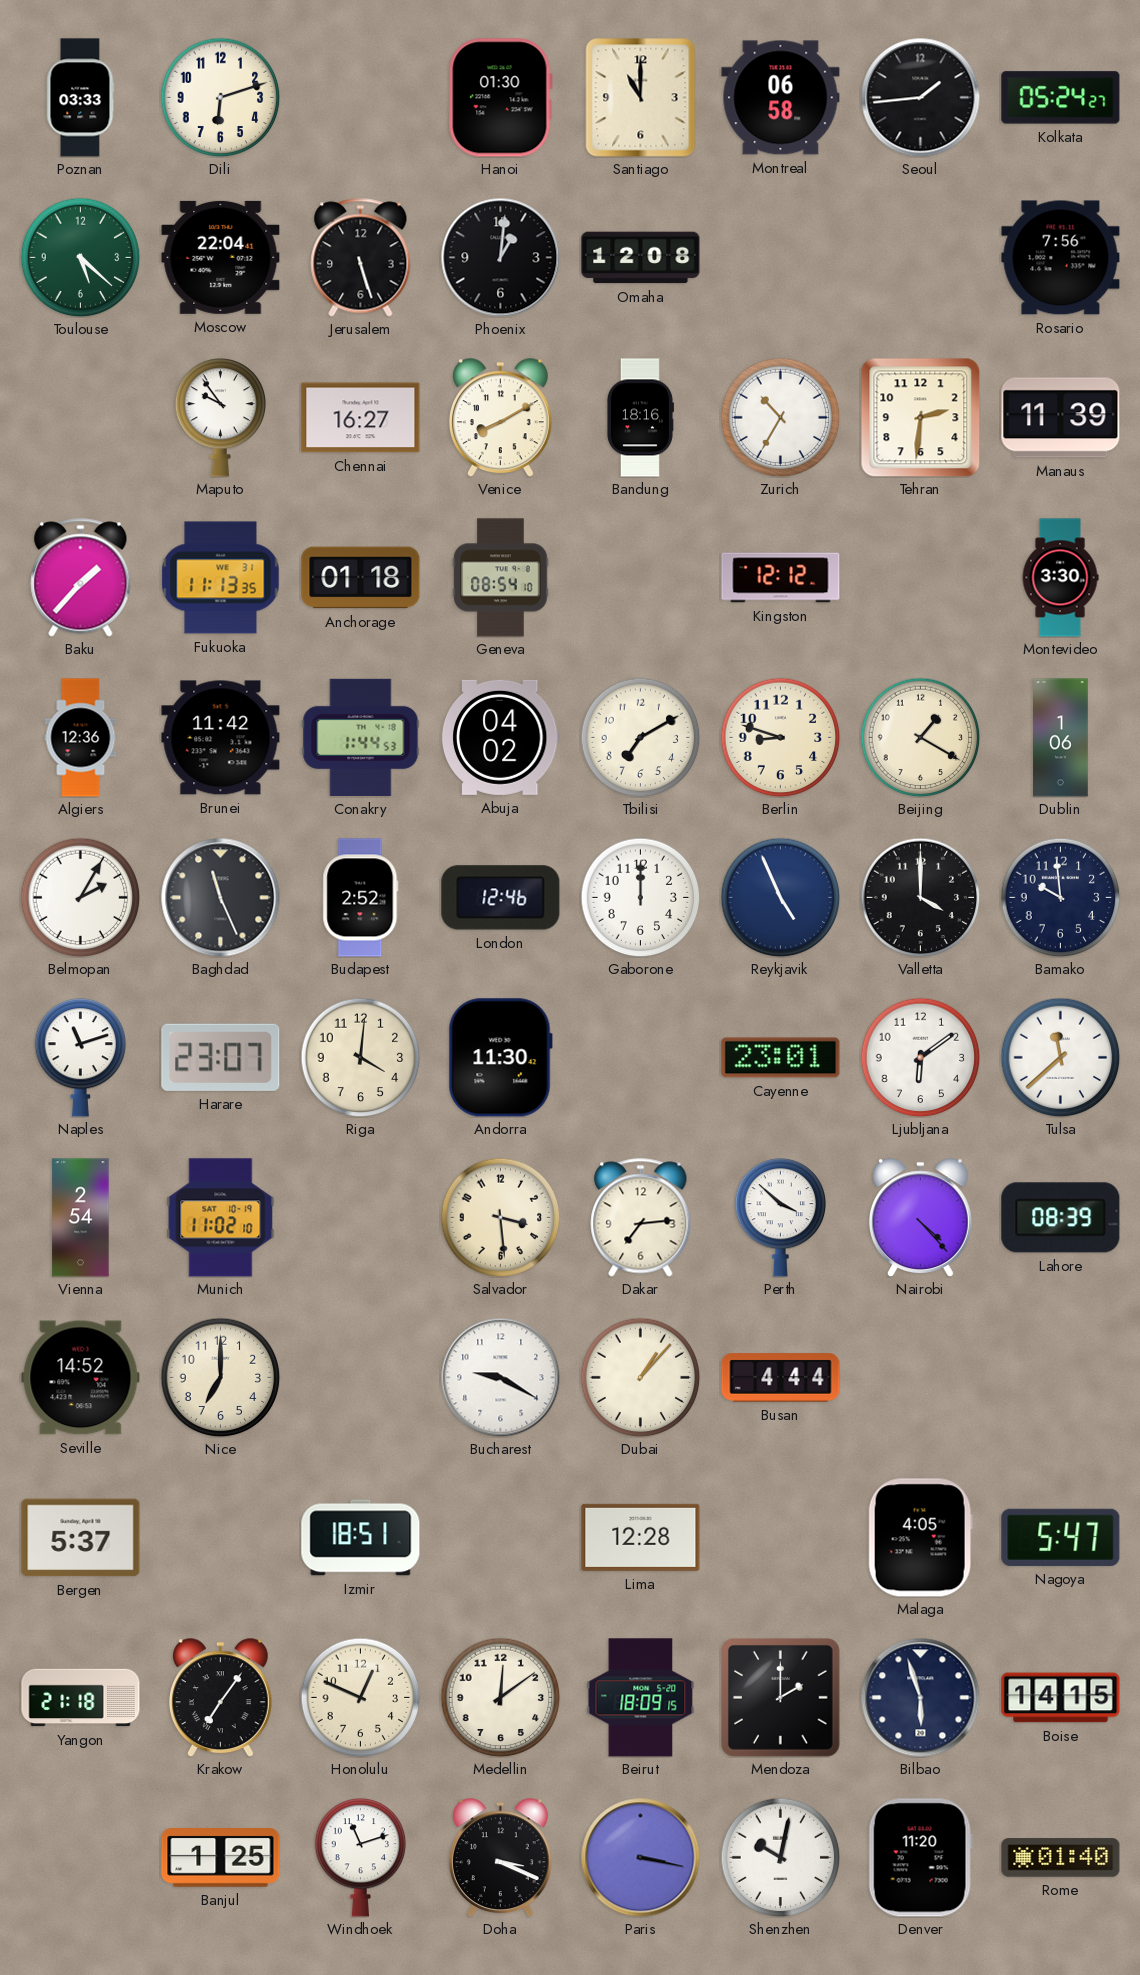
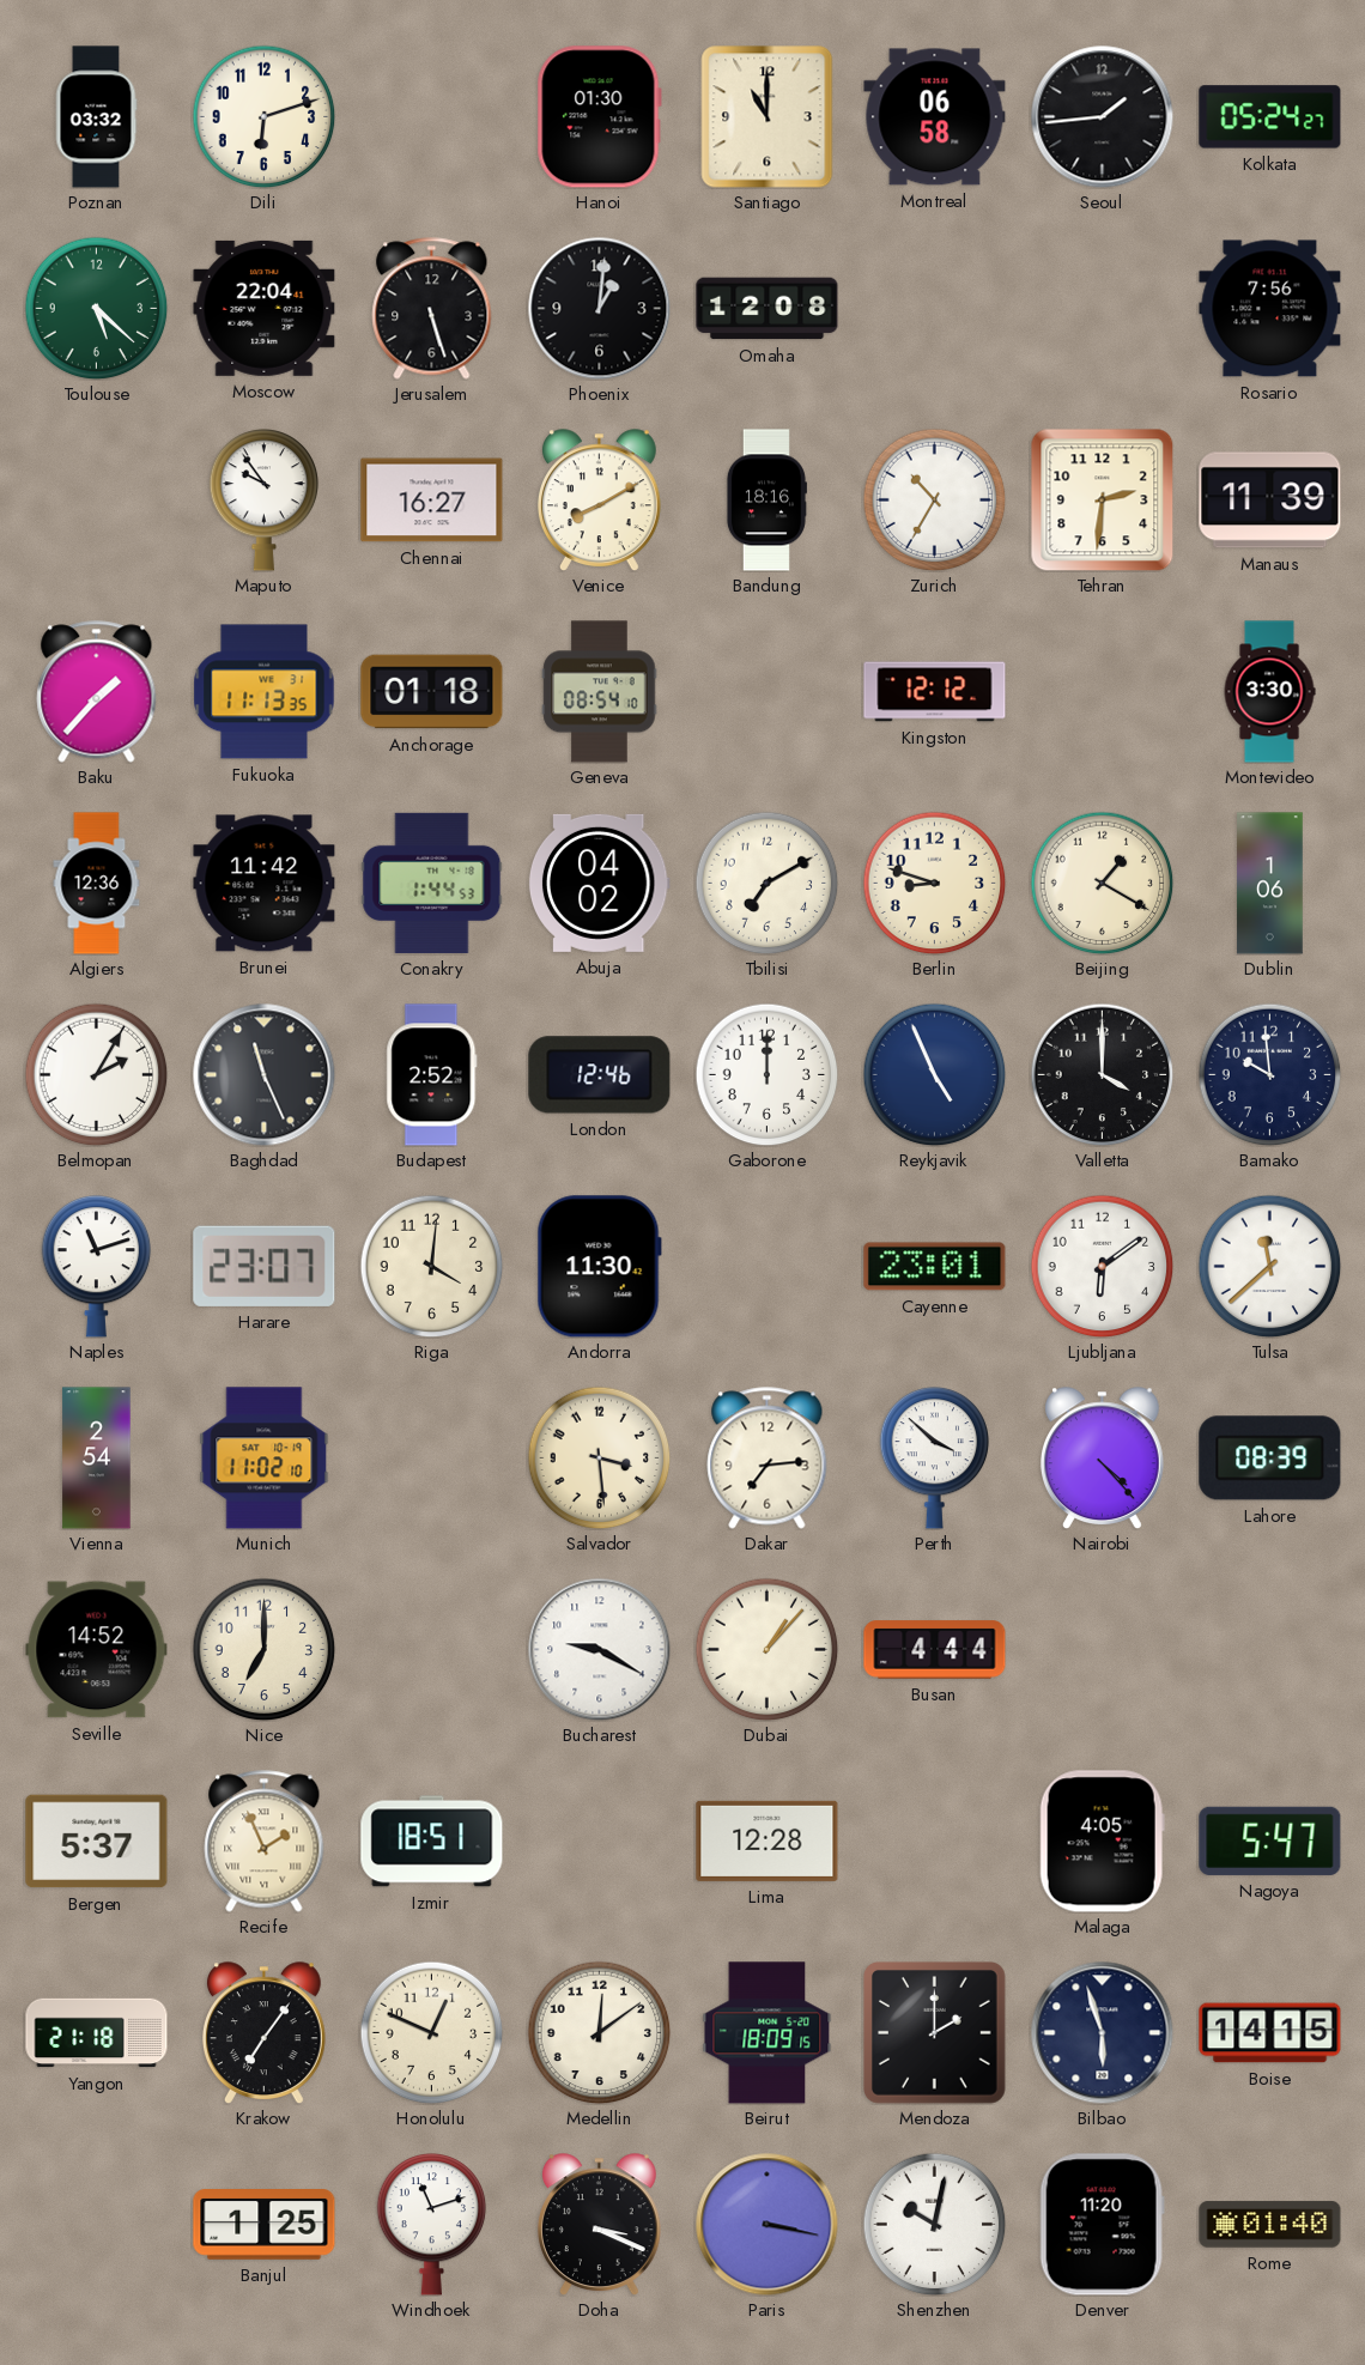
Poznan: 03:33 -> 03:32 (96, 117)
Recife: none -> 1:56 (265, 1842)
